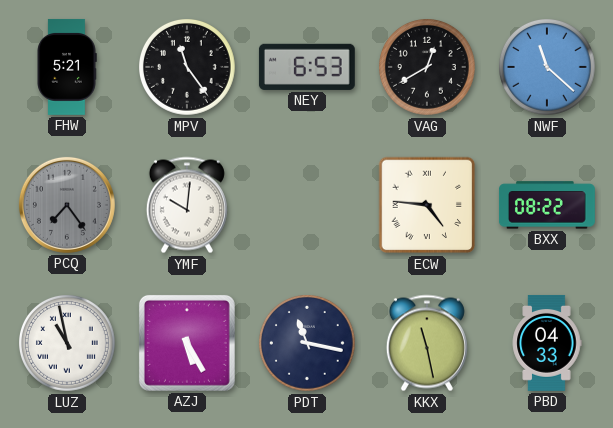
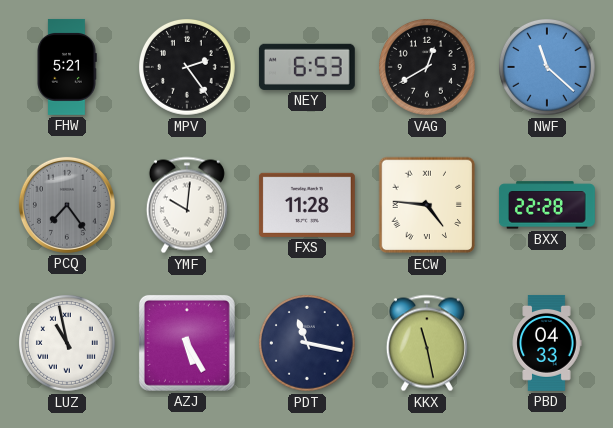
MPV: 11:24 -> 2:24 (188, 68)
FXS: none -> 11:28 (307, 205)
BXX: 08:22 -> 22:28 (547, 205)
